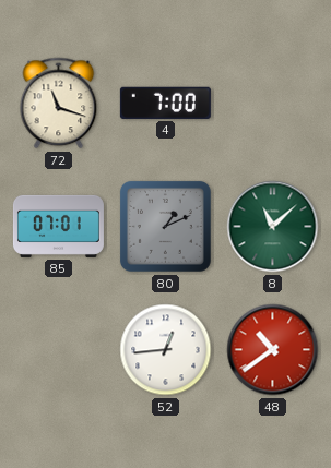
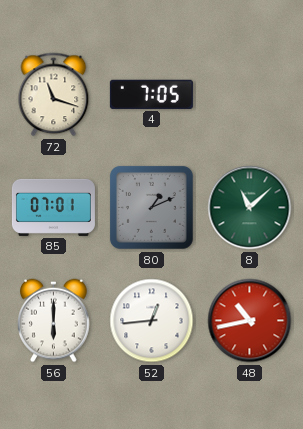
4: 7:00 -> 7:05 (151, 94)
56: none -> 6:00 (54, 321)
48: 10:39 -> 10:43 (250, 321)
